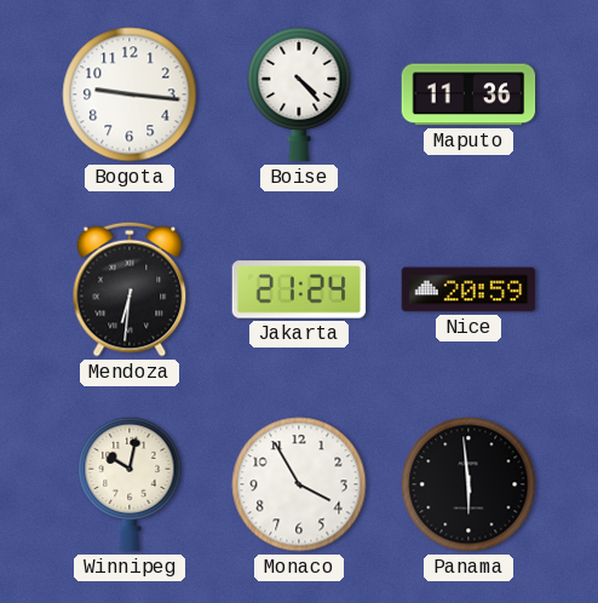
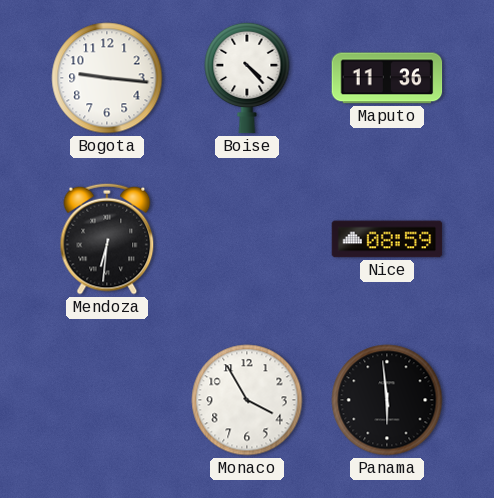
Jakarta: 21:24 -> none (299, 289)
Nice: 20:59 -> 08:59 (387, 239)
Winnipeg: 10:02 -> none (130, 484)
